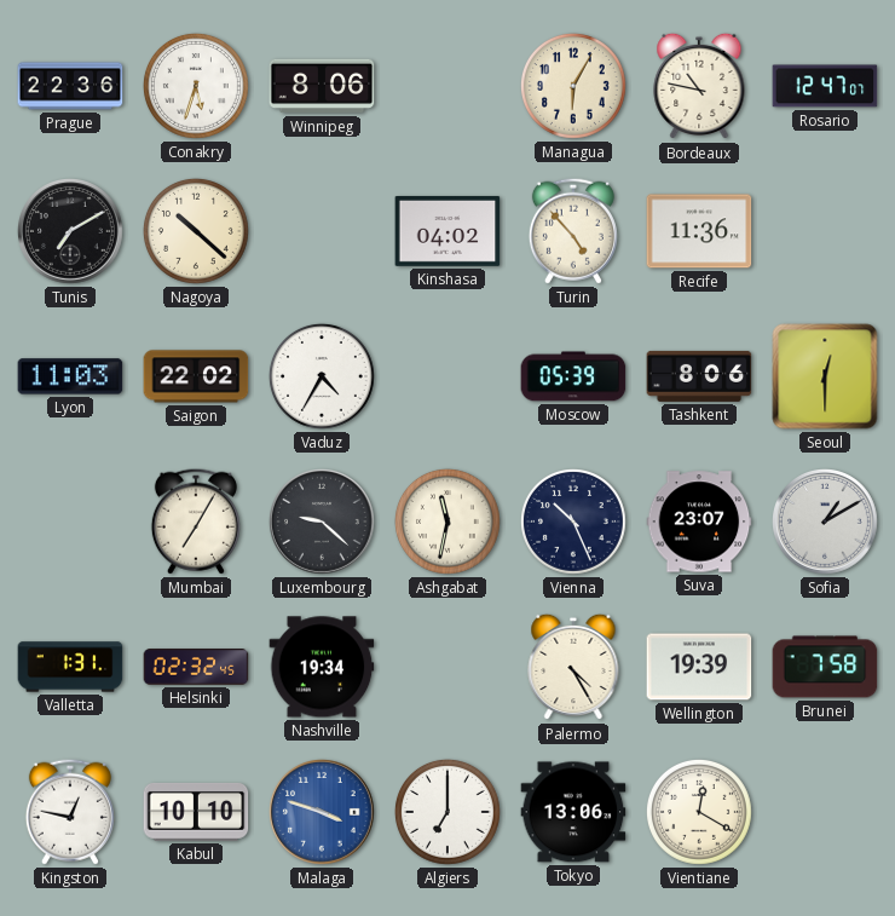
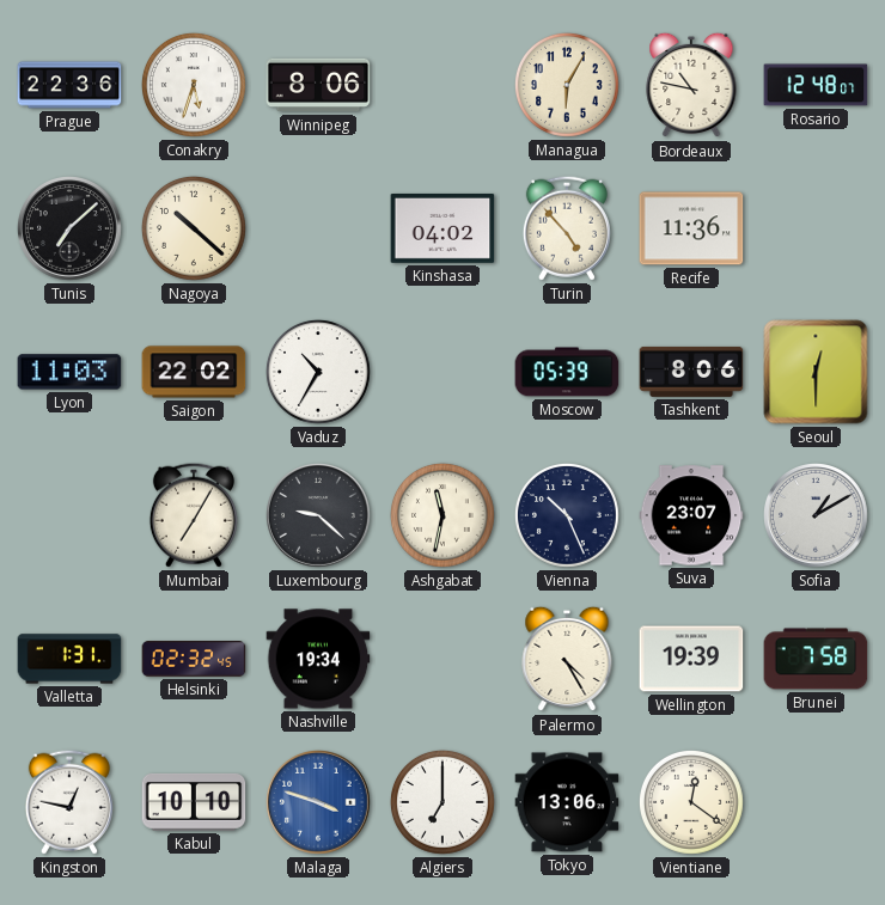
Rosario: 12:47 -> 12:48 (816, 85)
Tunis: 7:10 -> 7:08 (71, 230)
Vaduz: 4:35 -> 10:35 (318, 372)
Vientiane: 12:20 -> 12:21 (691, 802)
